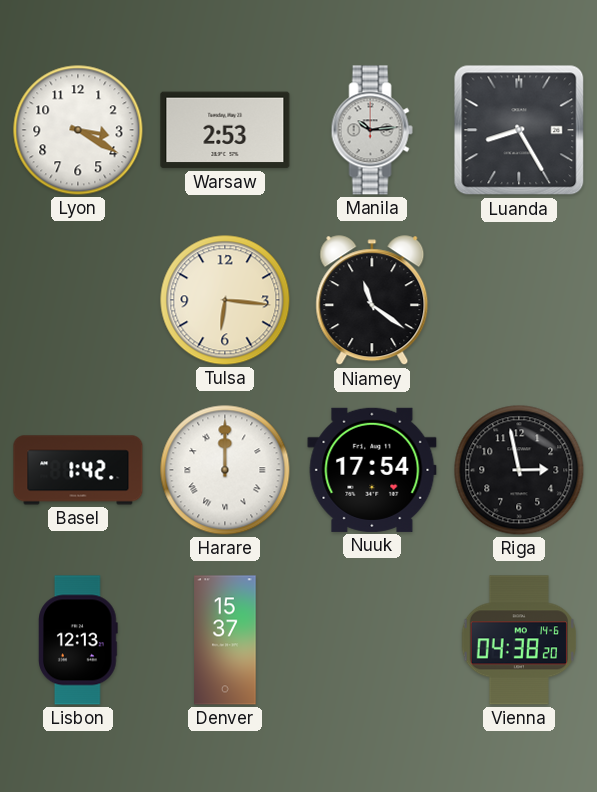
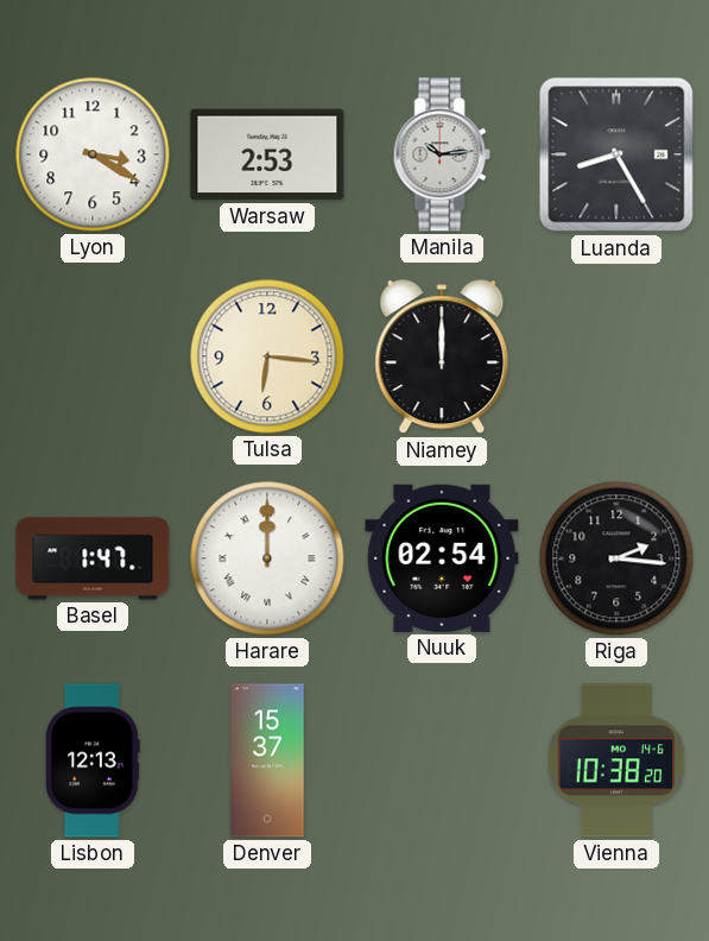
Niamey: 11:21 -> 12:00 (442, 358)
Basel: 1:42 -> 1:47 (93, 558)
Nuuk: 17:54 -> 02:54 (442, 558)
Riga: 2:58 -> 2:16 (616, 558)
Vienna: 04:38 -> 10:38 (616, 760)
